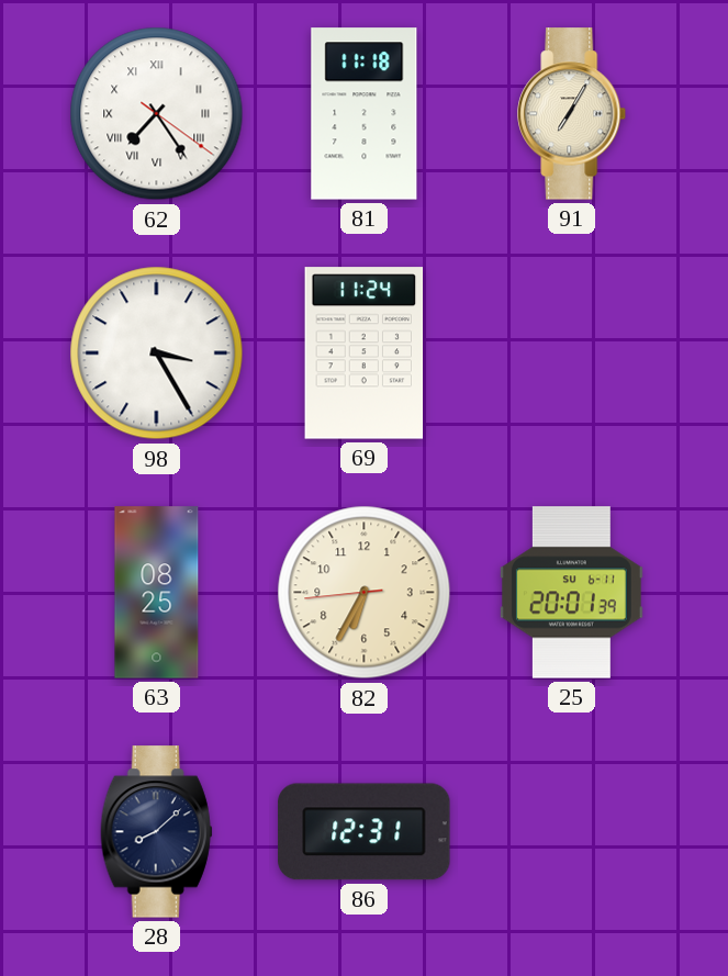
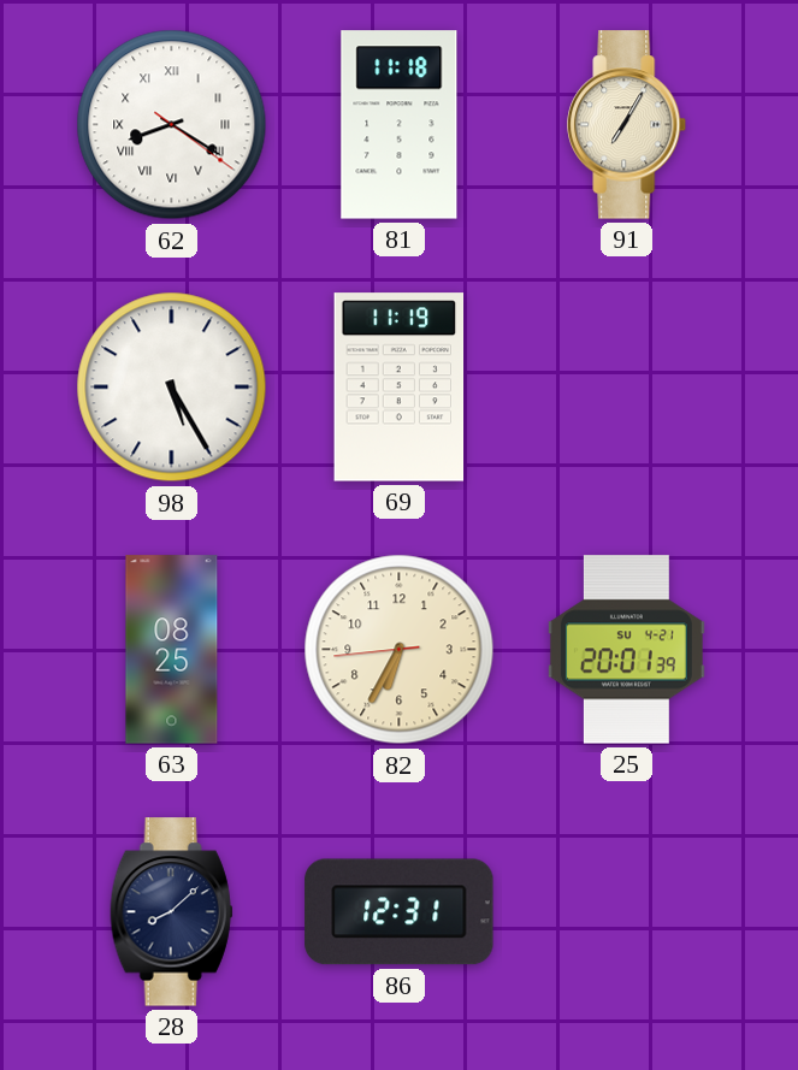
62: 7:24 -> 8:20 (172, 125)
98: 3:25 -> 5:25 (172, 388)
69: 11:24 -> 11:19 (400, 388)
25 date: SU 6-11 -> SU 4-21 (626, 650)
